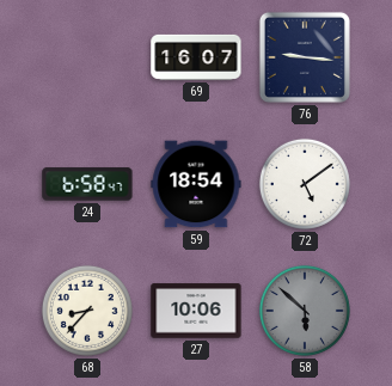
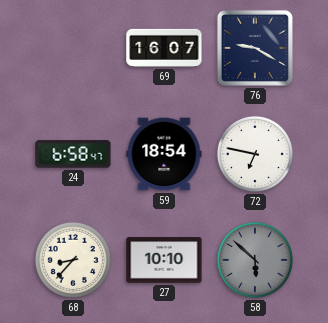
76: 9:16 -> 9:20 (255, 48)
72: 5:09 -> 6:47 (255, 154)
27: 10:06 -> 10:10 (164, 260)
